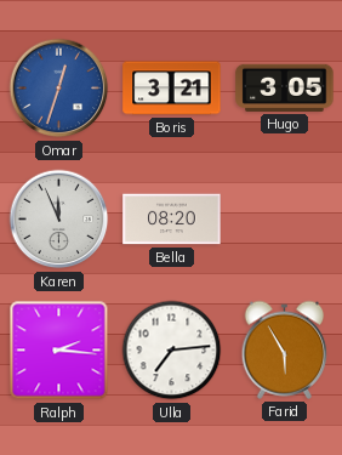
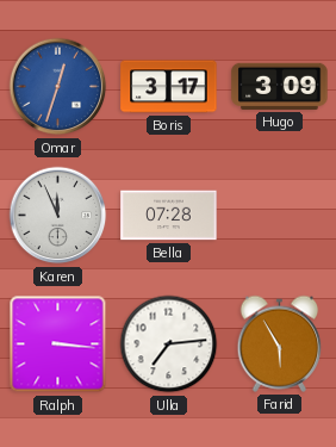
Boris: 3:21 -> 3:17 (169, 87)
Hugo: 3:05 -> 3:09 (280, 86)
Bella: 08:20 -> 07:28 (169, 216)
Ralph: 2:16 -> 3:16 (58, 344)
